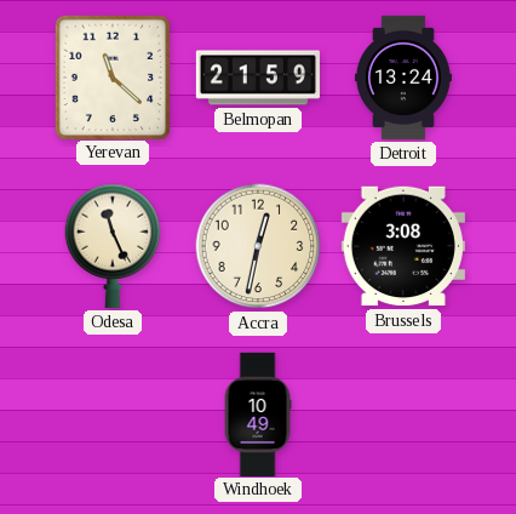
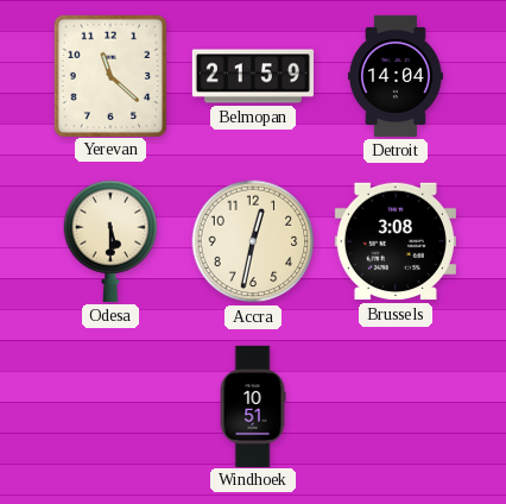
Detroit: 13:24 -> 14:04 (396, 76)
Odesa: 11:26 -> 5:30 (110, 241)
Windhoek: 10:49 -> 10:51 (253, 405)
